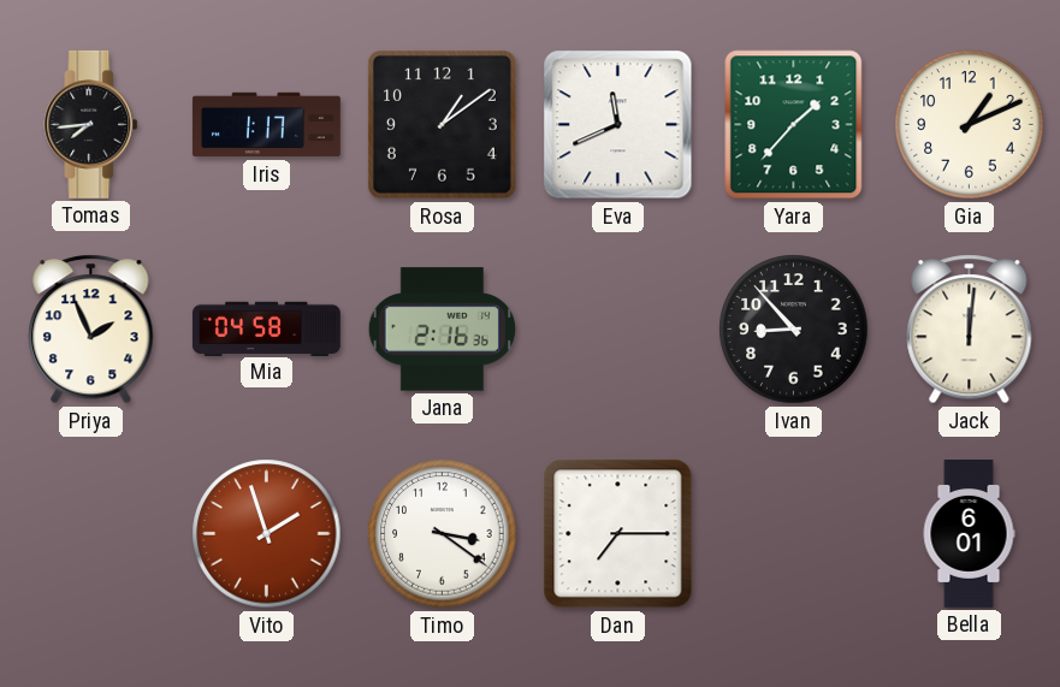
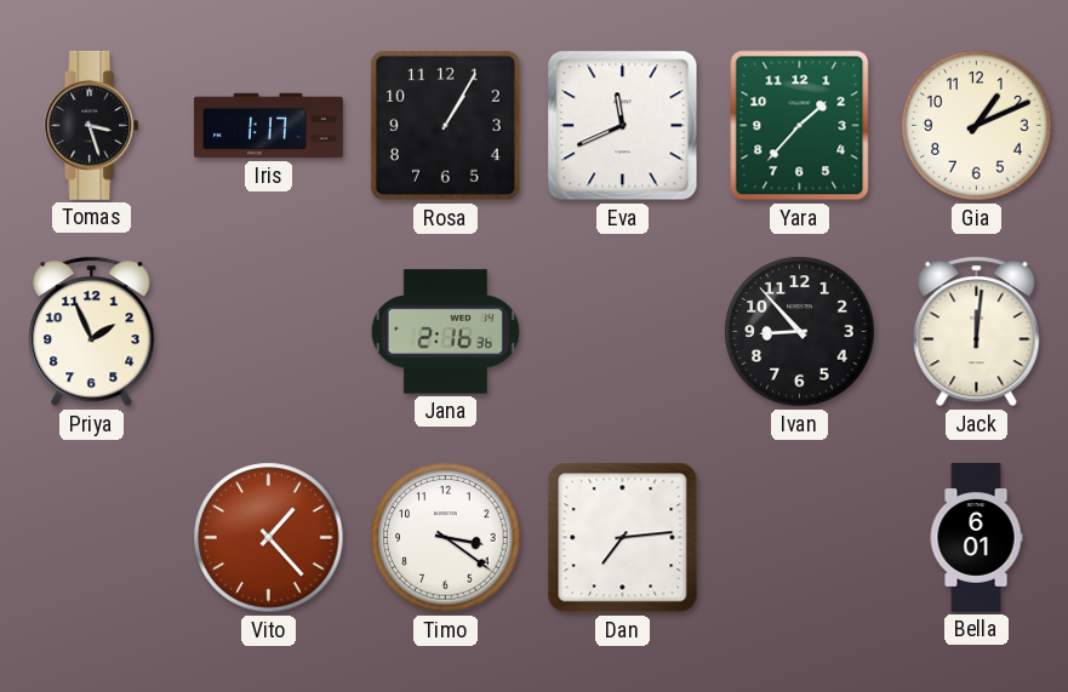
Tomas: 7:44 -> 3:27 (92, 125)
Rosa: 1:09 -> 1:05 (445, 125)
Mia: 04:58 -> none (266, 328)
Vito: 1:57 -> 1:23 (269, 538)
Dan: 7:15 -> 7:14 (623, 538)
